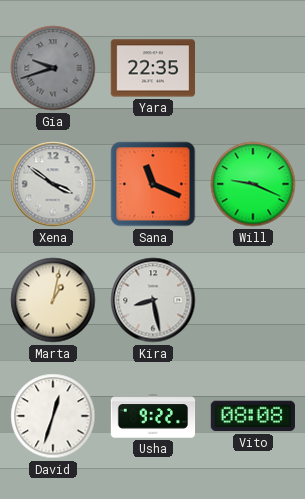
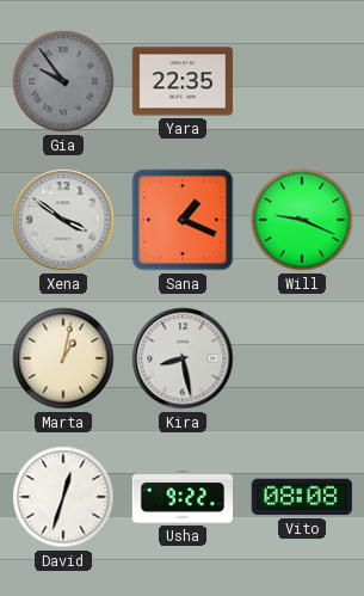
Gia: 9:42 -> 9:54 (63, 81)
Sana: 11:19 -> 1:19 (183, 220)
